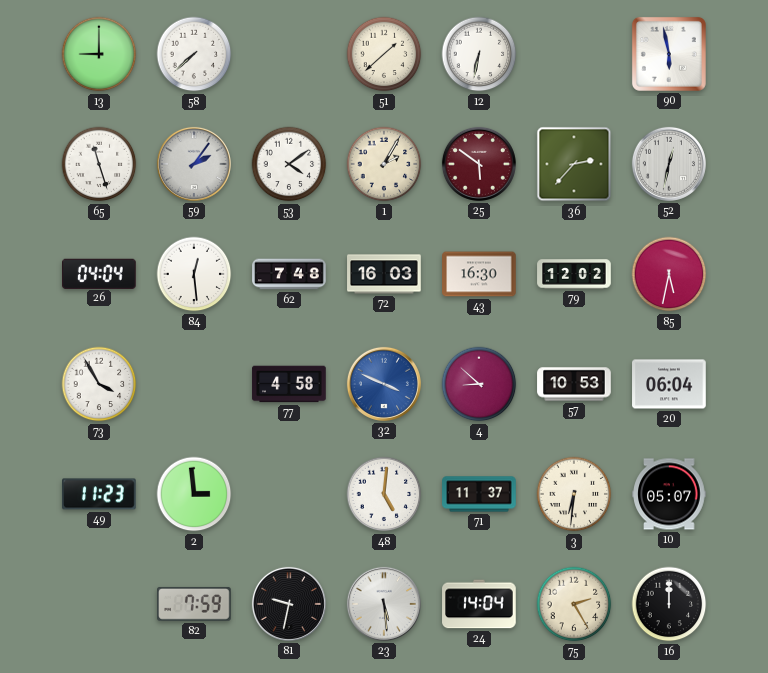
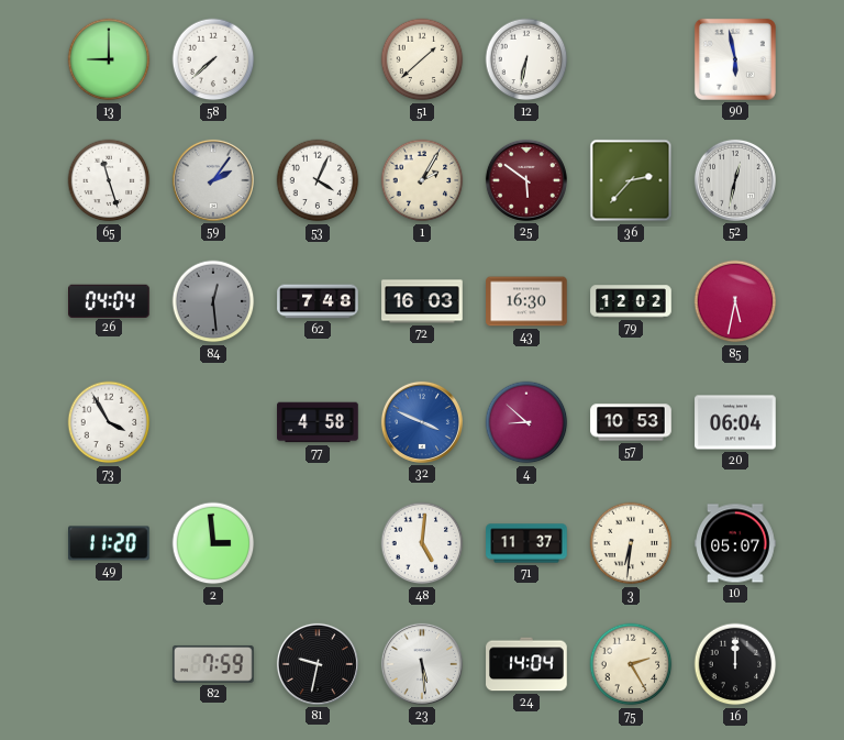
53: 4:09 -> 4:04 (318, 180)
84 dial: white -> grey (213, 301)
49: 11:23 -> 11:20 (110, 543)
